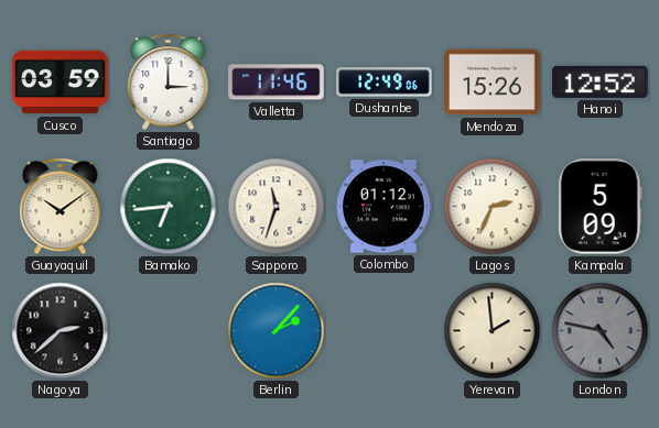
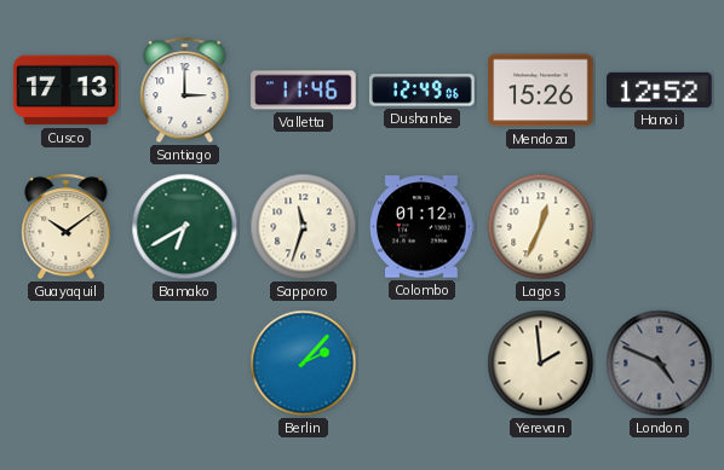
Cusco: 03:59 -> 17:13 (67, 91)
Bamako: 6:44 -> 6:40 (185, 227)
Lagos: 2:34 -> 12:34 (541, 227)
Kampala: 5:09 -> none (599, 207)
Nagoya: 2:38 -> none (61, 331)
London: 4:47 -> 4:49 (660, 364)
